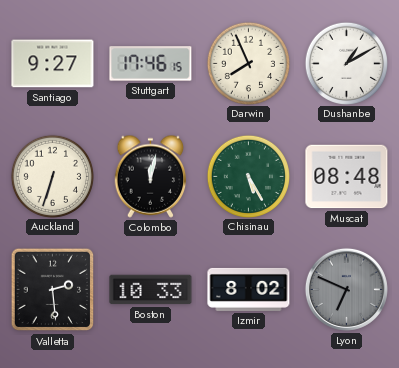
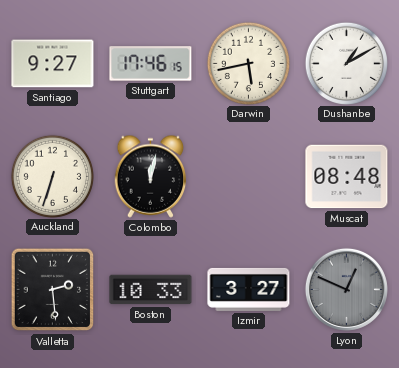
Darwin: 7:56 -> 5:43 (248, 63)
Chisinau: 5:25 -> none (248, 176)
Izmir: 8:02 -> 3:27 (249, 289)
Lyon: 6:49 -> 12:49 (346, 289)
